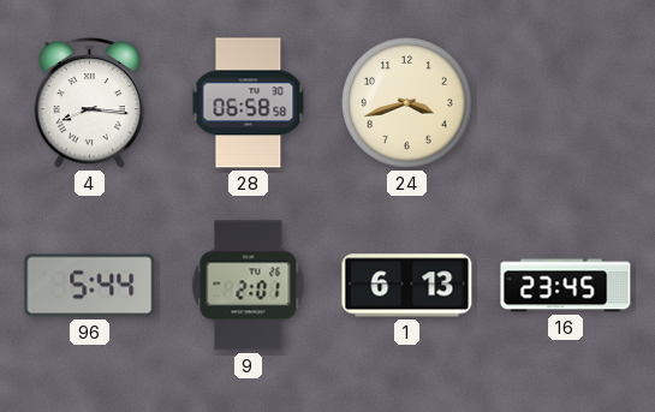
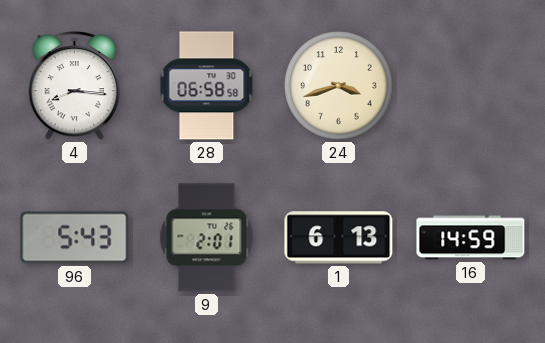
96: 5:44 -> 5:43 (75, 238)
16: 23:45 -> 14:59 (471, 238)
